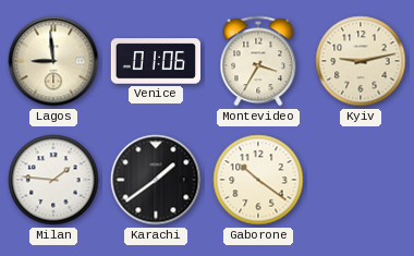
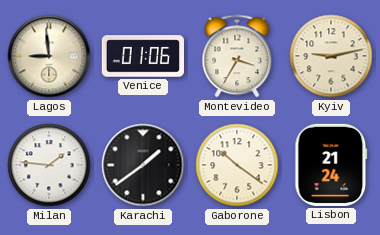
Lisbon: none -> 21:24 (331, 165)
